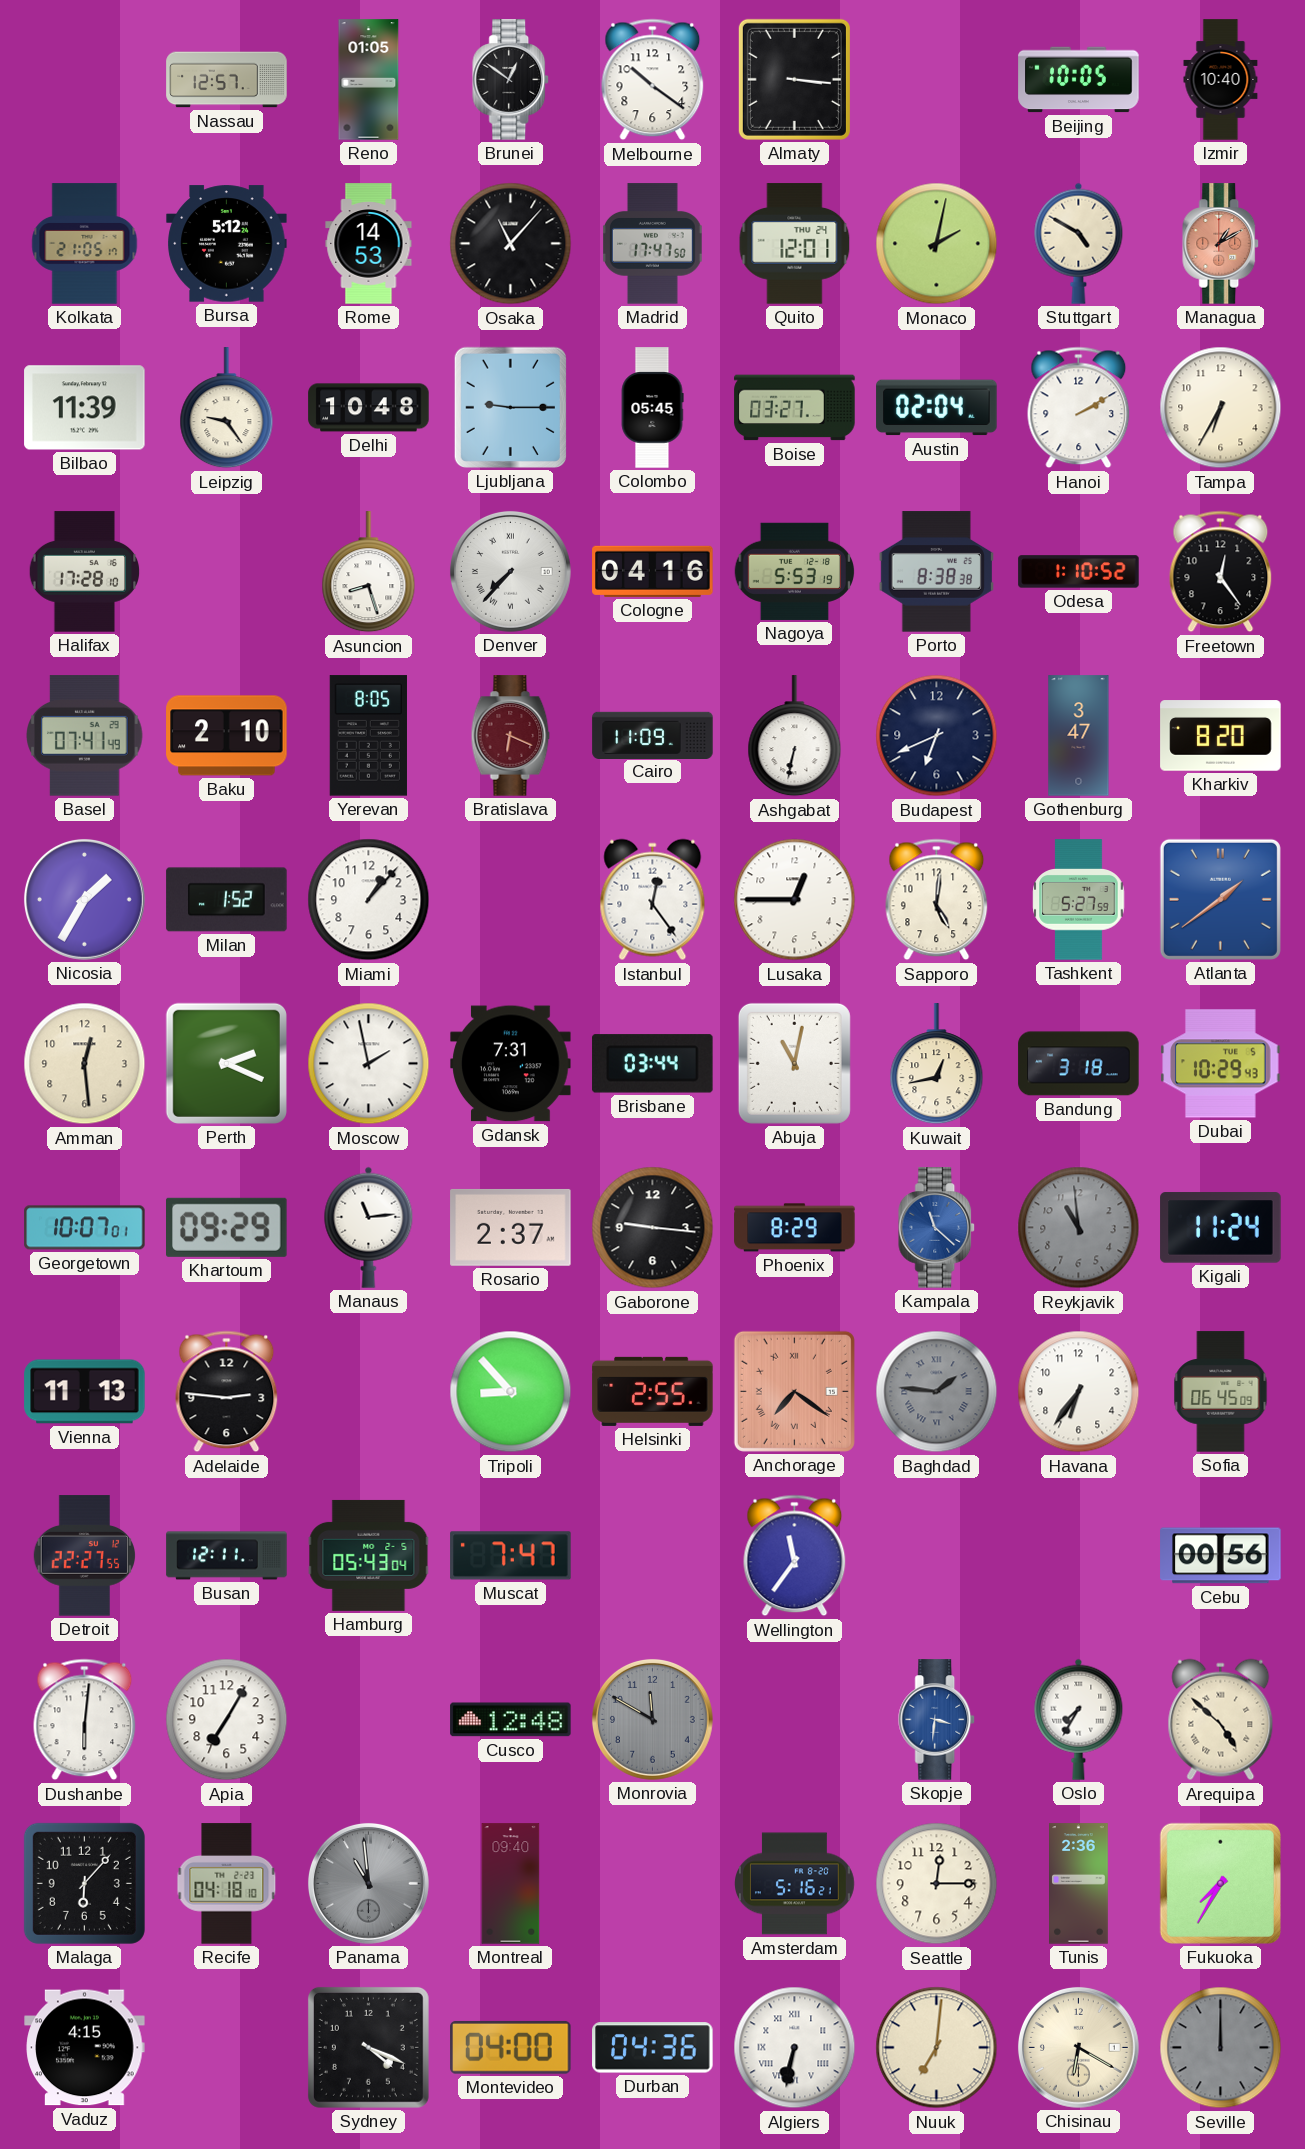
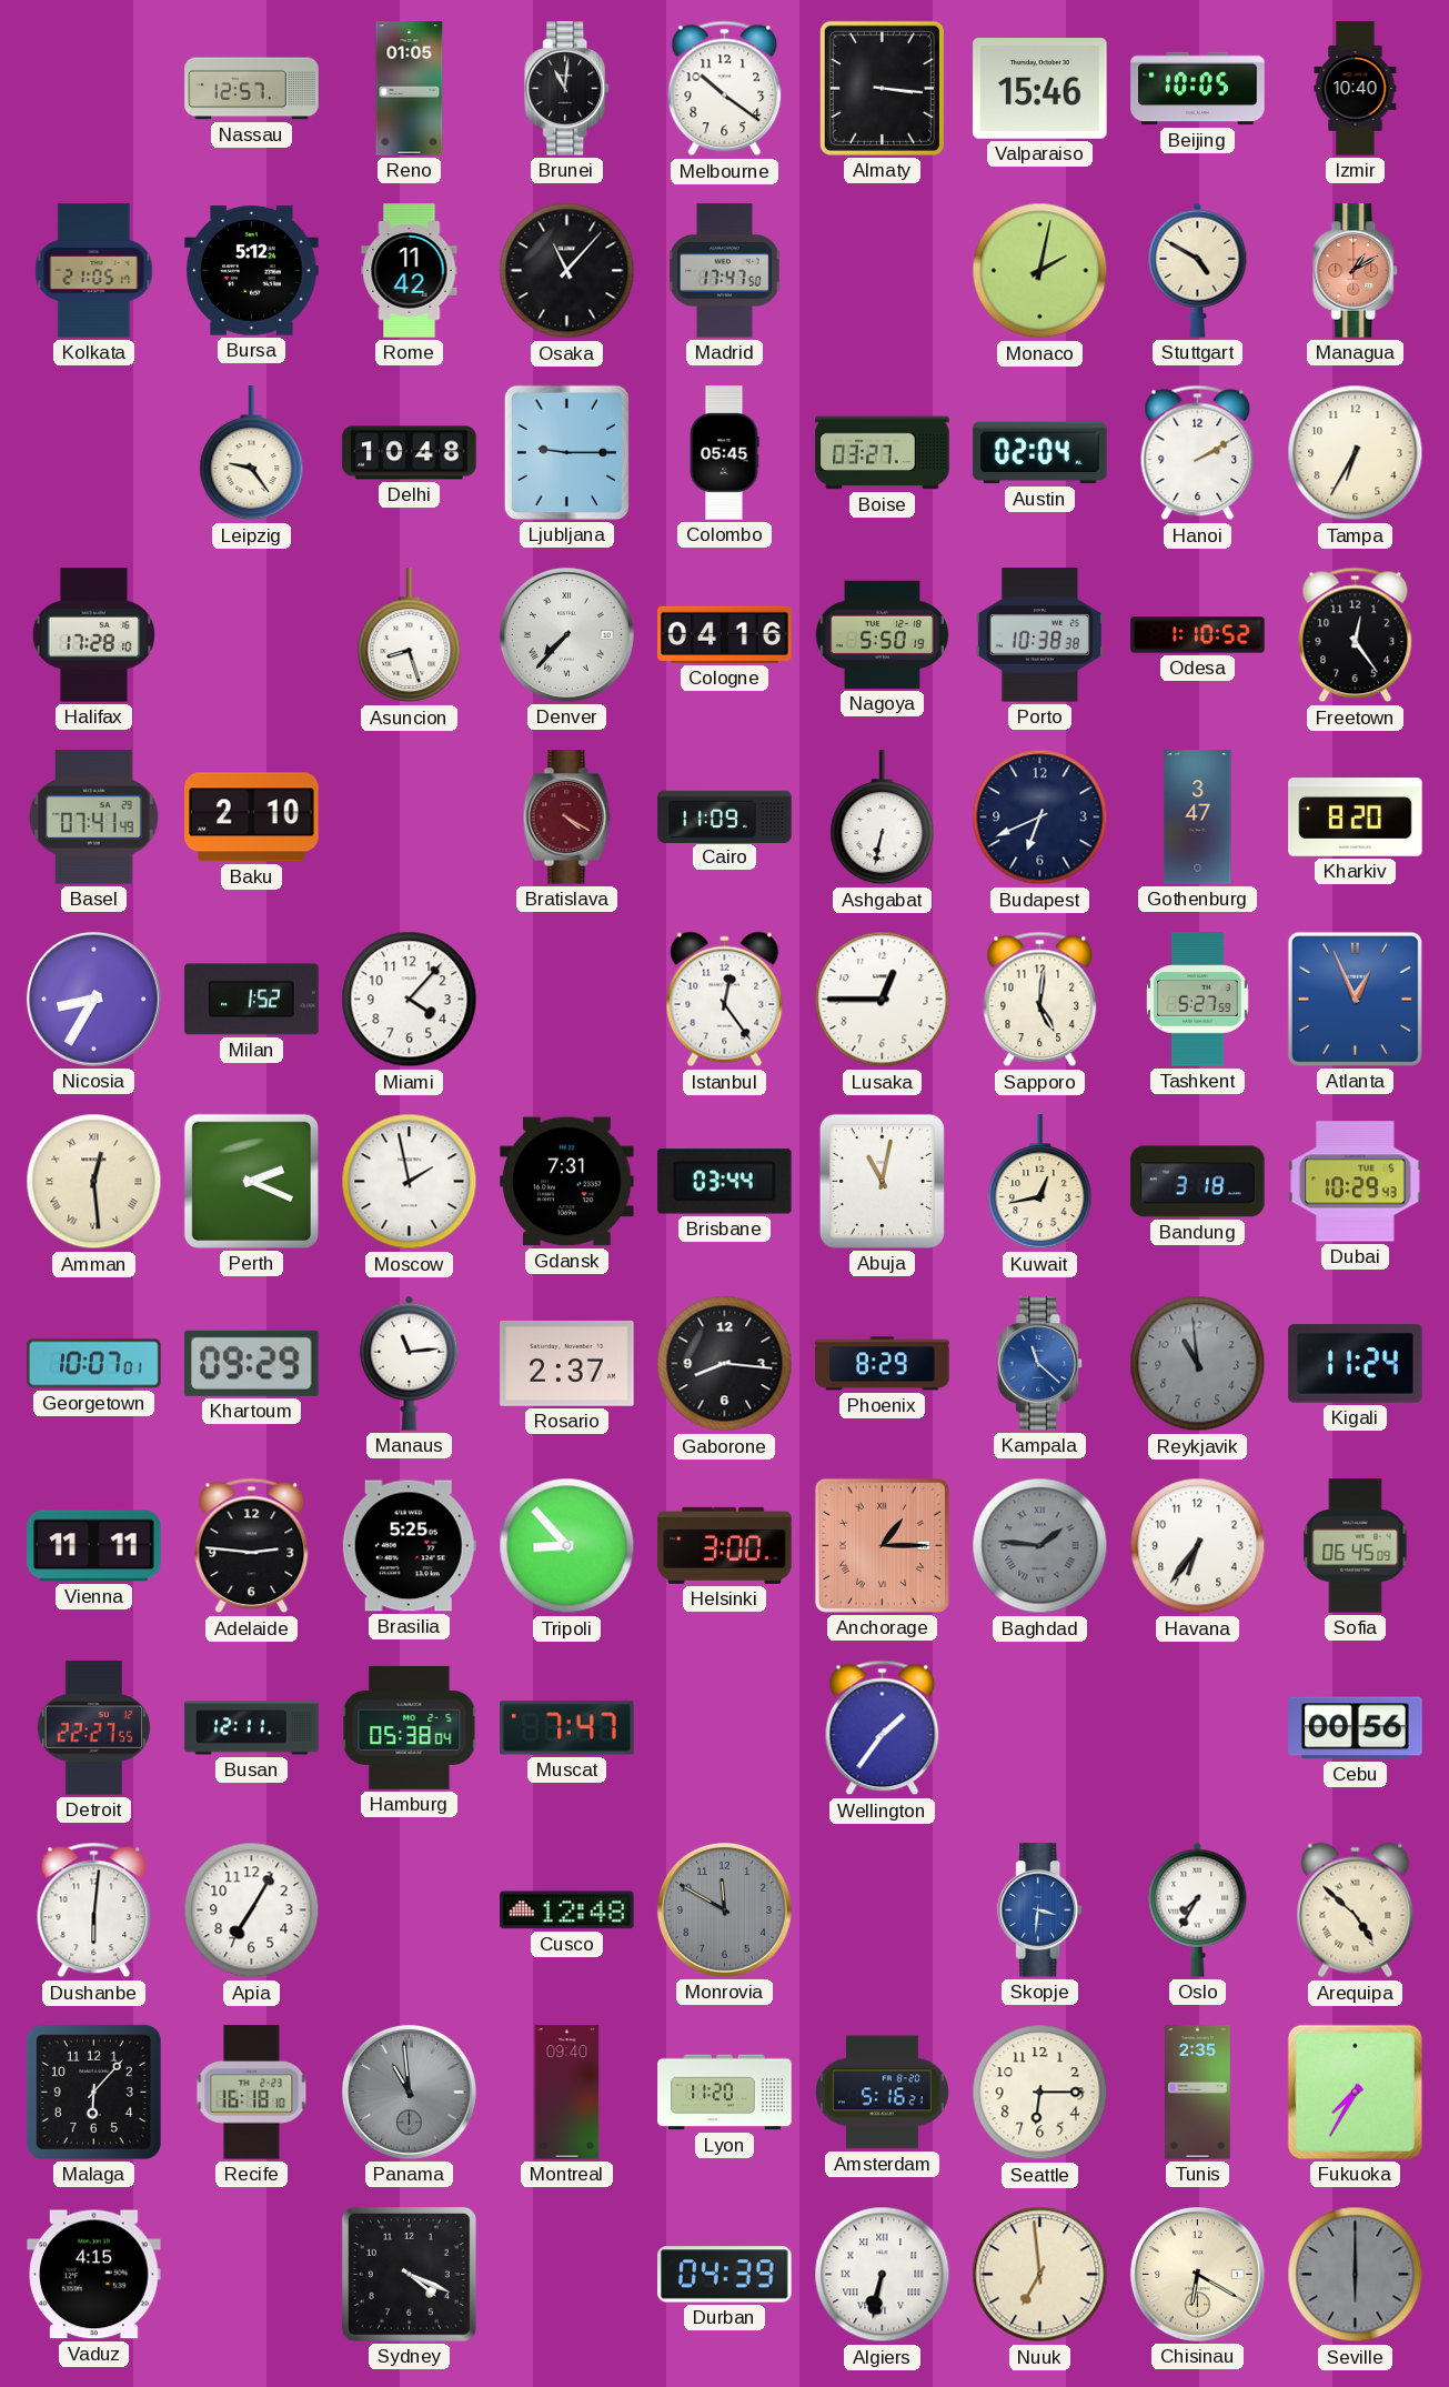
Brunei: 12:51 -> 11:01 (567, 89)
Valparaiso: none -> 15:46 (1040, 89)
Rome: 14:53 -> 11:42 (410, 271)
Quito: 12:01 -> none (795, 244)
Bilbao: 11:39 -> none (85, 408)
Nagoya: 5:53 -> 5:50 (883, 634)
Porto: 8:38 -> 10:38 (1039, 635)
Yerevan: 8:05 -> none (368, 736)
Bratislava: 6:19 -> 4:20 (567, 818)
Nicosia: 1:35 -> 8:35 (93, 999)
Miami: 1:07 -> 4:07 (410, 1000)
Atlanta: 1:39 -> 12:56 (1355, 999)
Amman numerals: Arabic -> Roman (94, 1182)
Gaborone: 9:16 -> 8:16 (725, 1364)
Vienna: 11:13 -> 11:11 (94, 1546)
Brasilia: none -> 5:25 (409, 1546)
Helsinki: 2:55 -> 3:00 (725, 1545)
Anchorage: 7:21 -> 1:15 (882, 1545)
Hamburg: 05:43 -> 05:38 (410, 1727)
Wellington: 11:36 -> 1:36 (883, 1728)
Recife: 04:18 -> 16:18 (252, 2093)
Lyon: none -> 11:20 (725, 2093)
Seattle: 12:15 -> 6:15 (1040, 2093)
Tunis: 2:36 -> 2:35 (1198, 2093)
Montevideo: 04:00 -> none (511, 2047)
Durban: 04:36 -> 04:39 (725, 2275)
Nuuk: 7:01 -> 6:59 (1040, 2275)
Seville: 12:00 -> 6:00 (1356, 2275)
